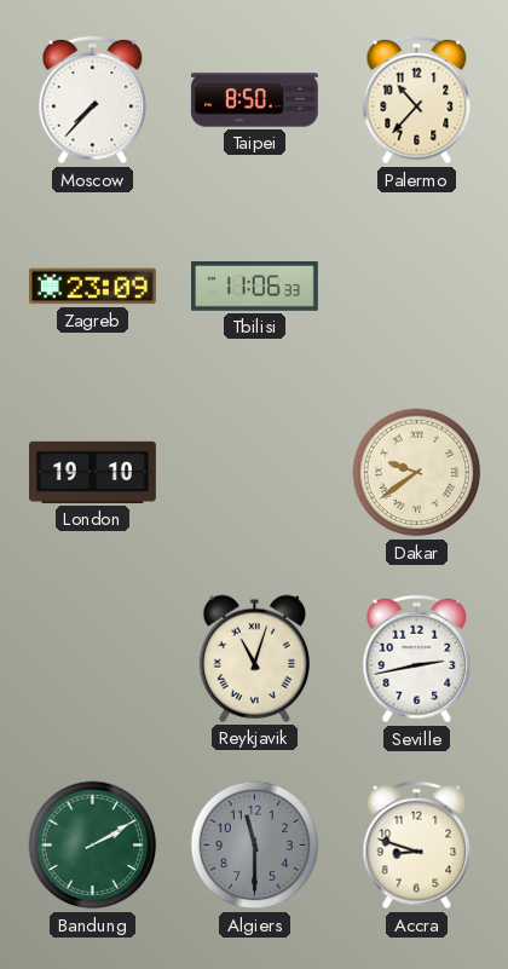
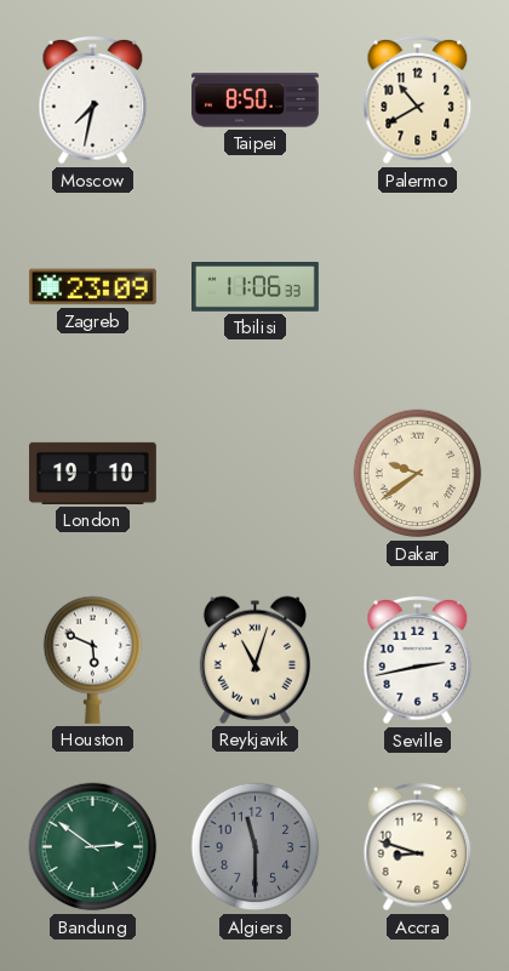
Moscow: 7:37 -> 7:32 (93, 101)
Palermo: 10:37 -> 10:40 (418, 101)
Houston: none -> 5:49 (93, 659)
Bandung: 2:10 -> 2:51 (93, 847)
